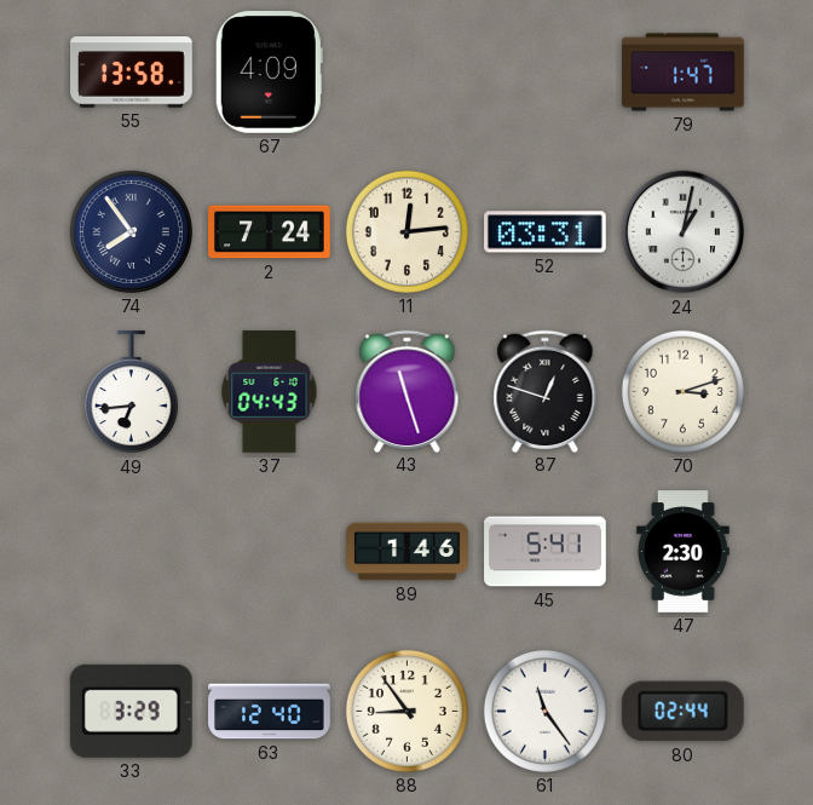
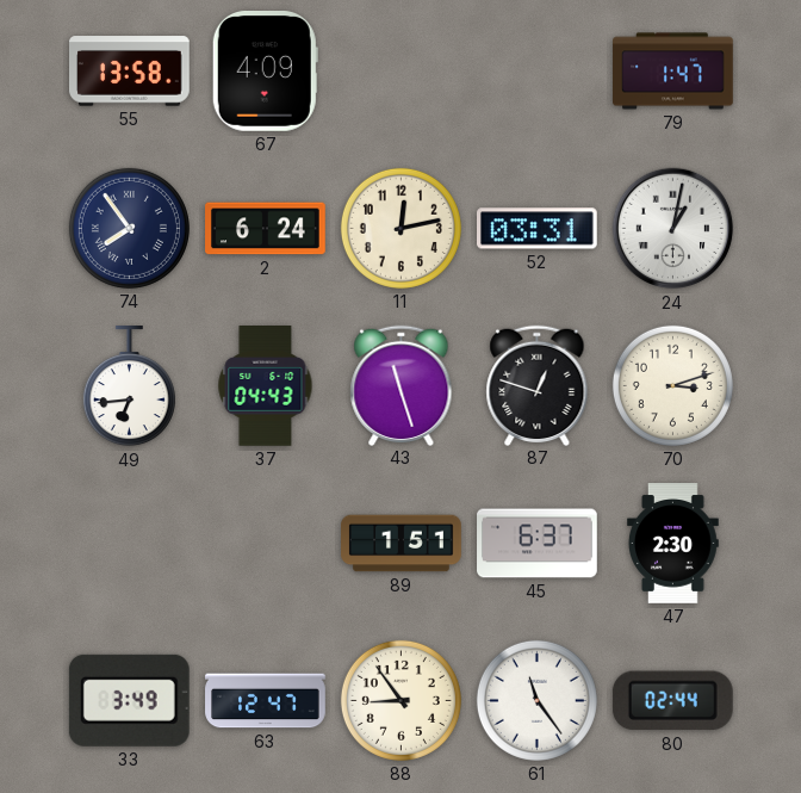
2: 7:24 -> 6:24 (266, 229)
11: 12:14 -> 12:13 (401, 228)
89: 1:46 -> 1:51 (402, 544)
45: 5:41 -> 6:37 (538, 544)
33: 3:29 -> 3:49 (129, 700)
63: 12:40 -> 12:47 (266, 701)
